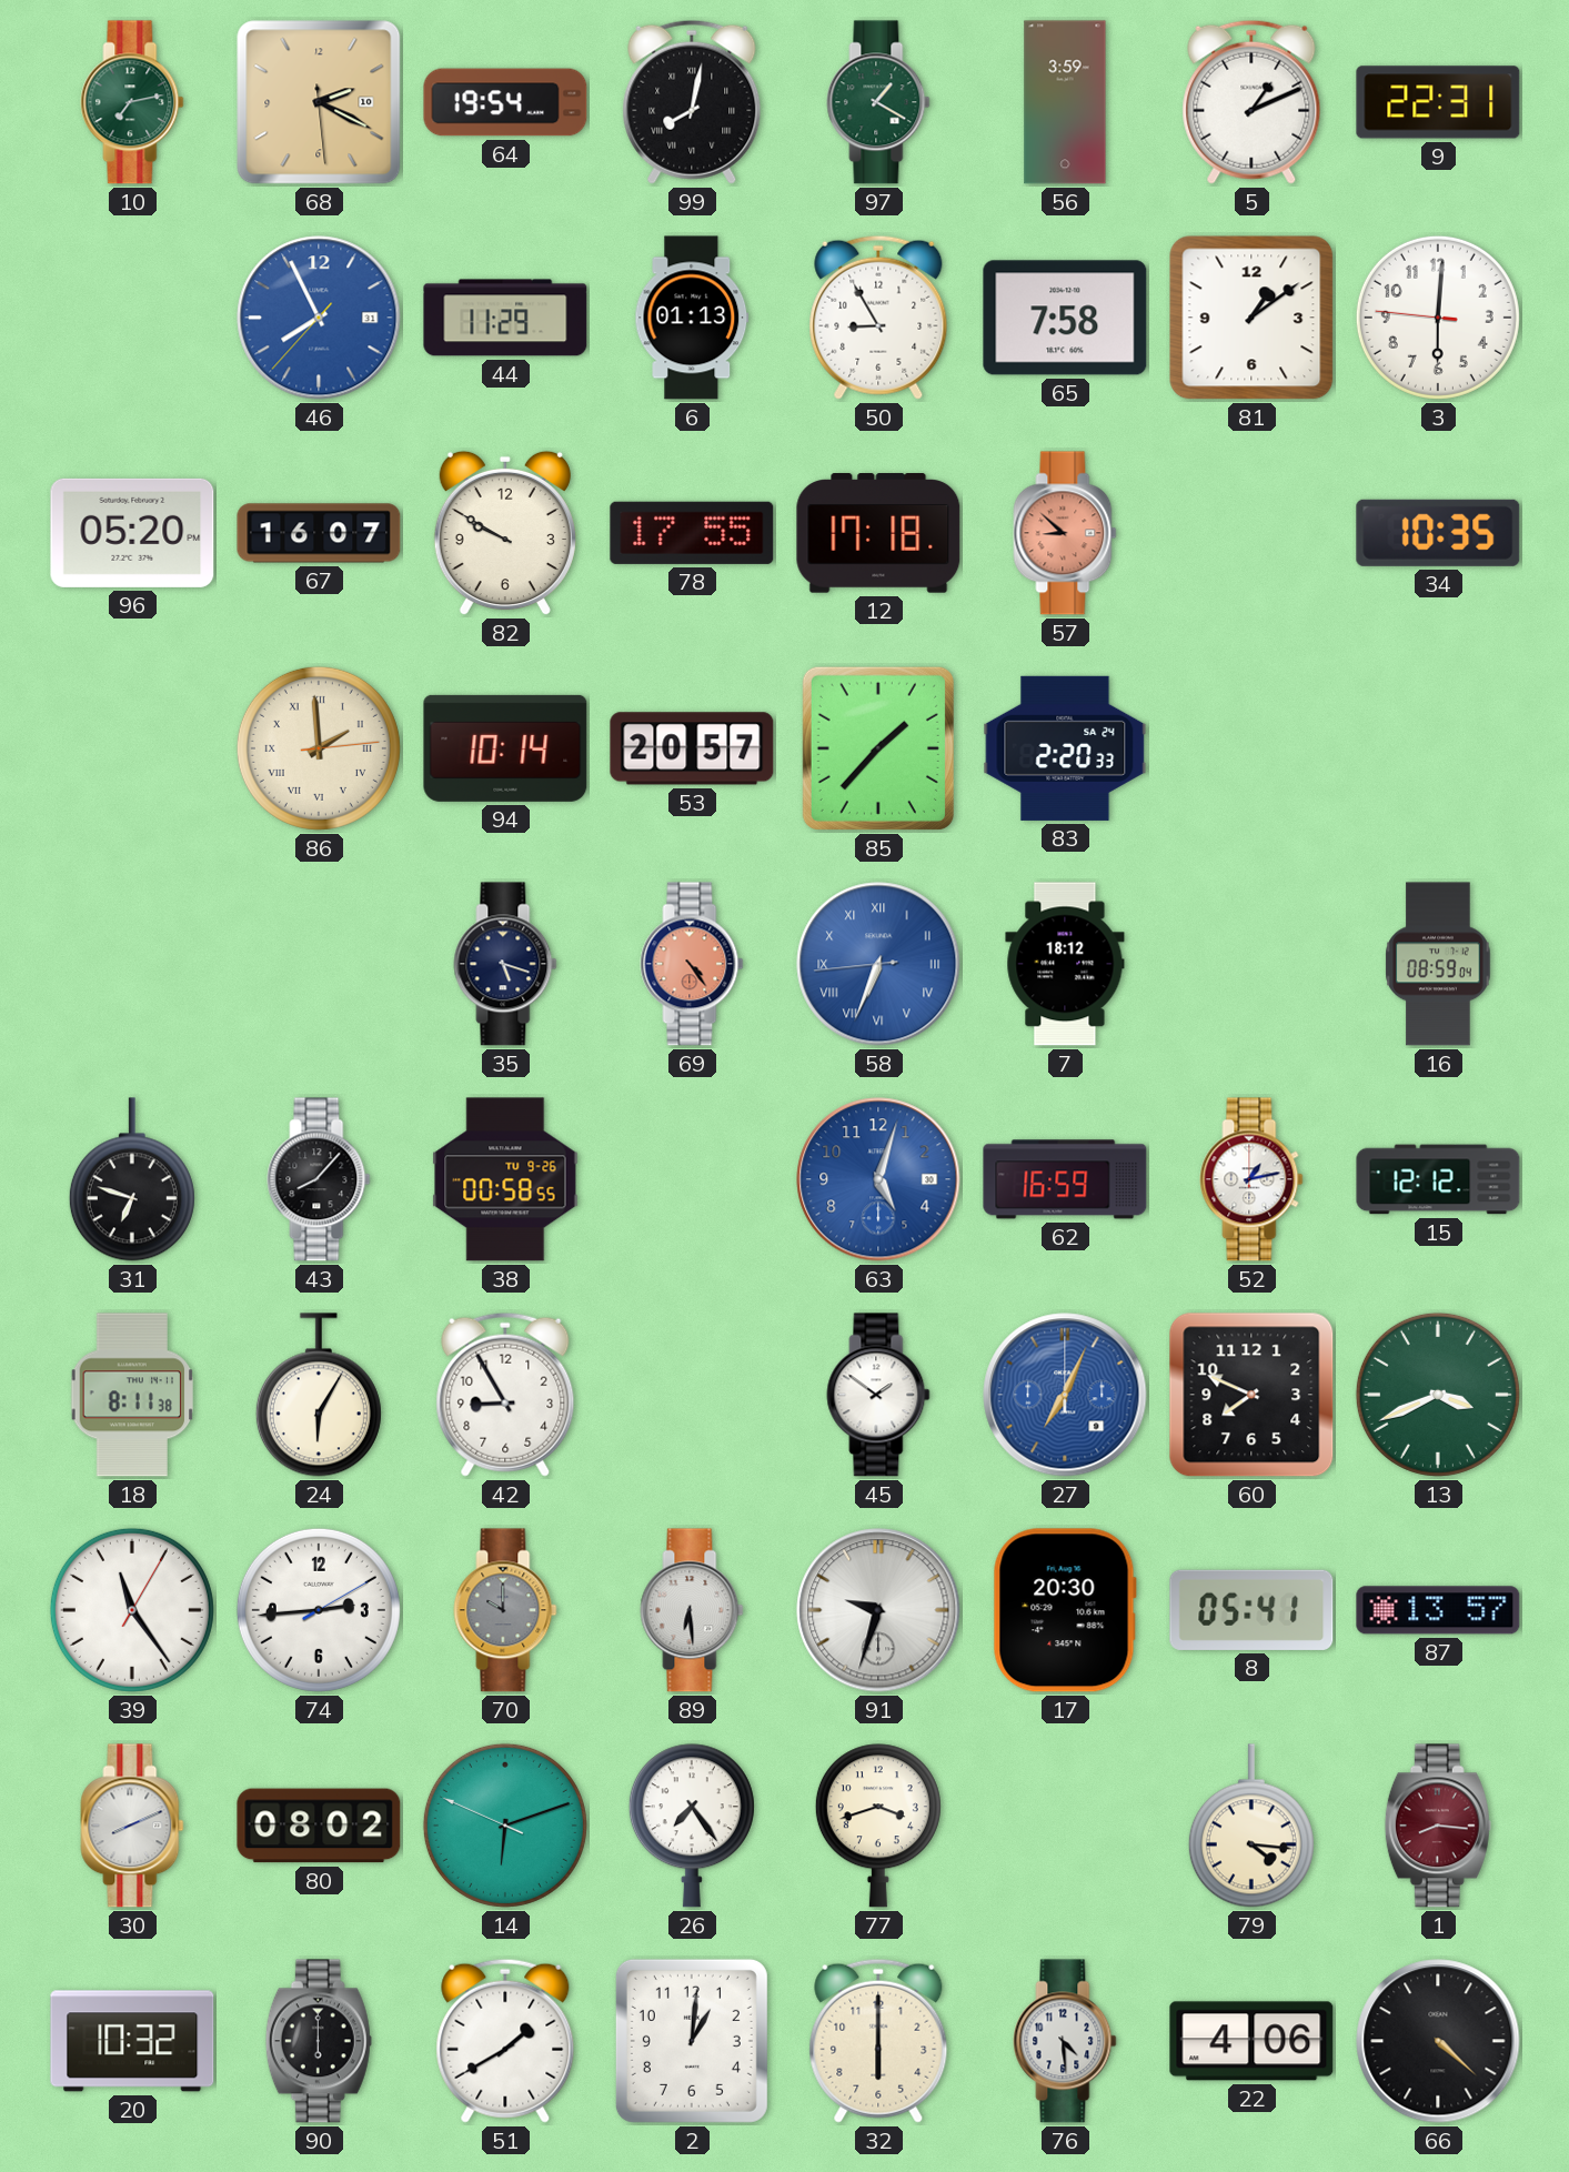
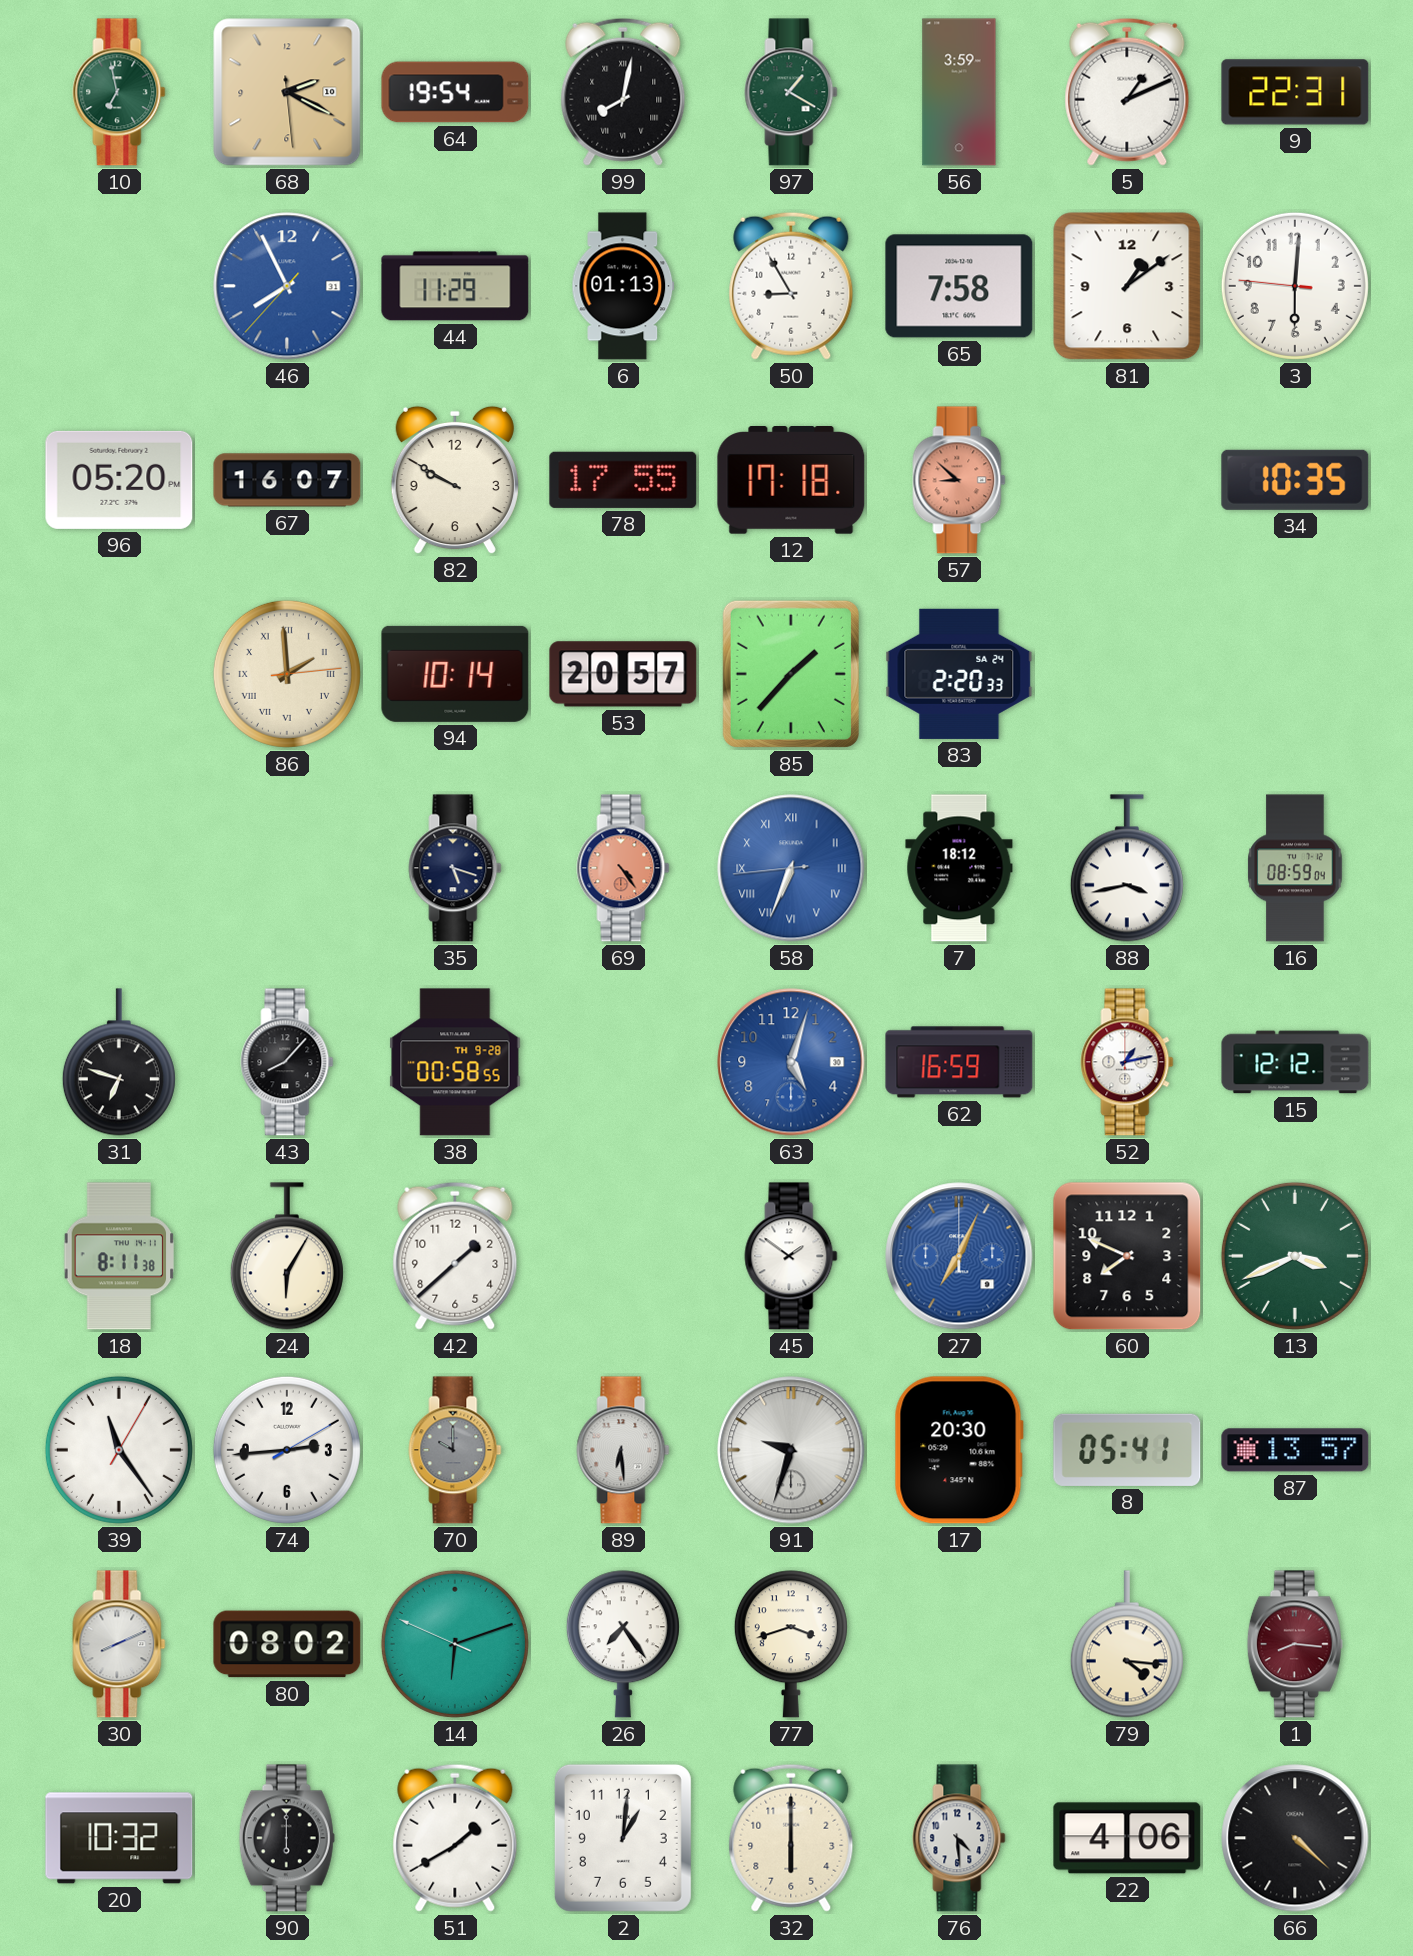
10: 7:13 -> 6:58 (119, 92)
88: none -> 3:43 (1127, 868)
38 date: TU 9-26 -> TH 9-28 (455, 1062)
42: 8:55 -> 1:38 (455, 1256)
